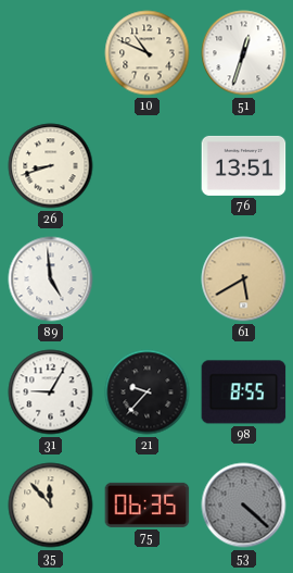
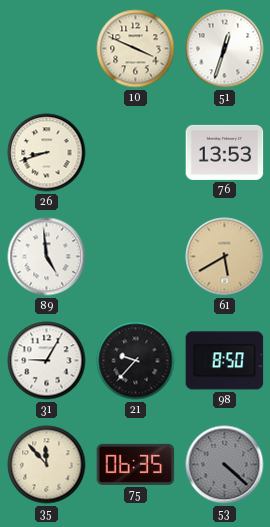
10: 10:49 -> 3:49 (136, 49)
76: 13:51 -> 13:53 (225, 152)
98: 8:55 -> 8:50 (225, 361)
